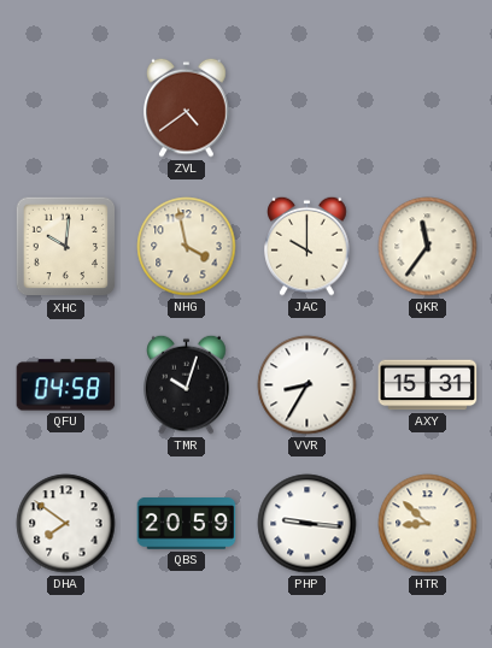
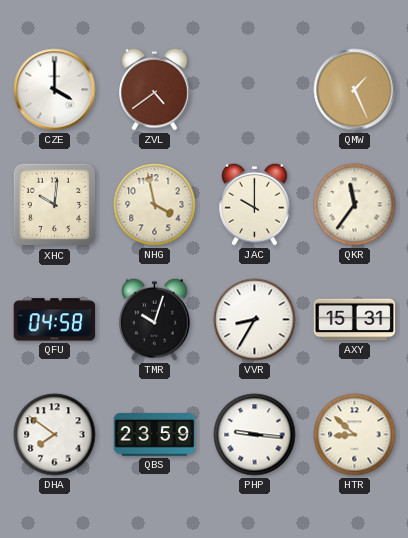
CZE: none -> 4:00 (55, 90)
QMW: none -> 1:26 (355, 90)
QBS: 20:59 -> 23:59 (155, 435)
